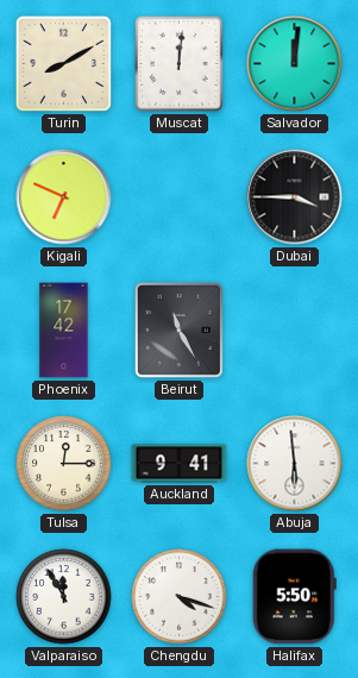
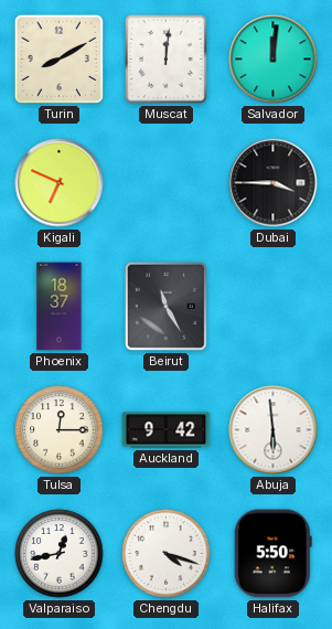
Phoenix: 17:42 -> 18:37 (60, 307)
Auckland: 9:41 -> 9:42 (167, 430)
Valparaiso: 11:55 -> 12:43 (60, 554)
